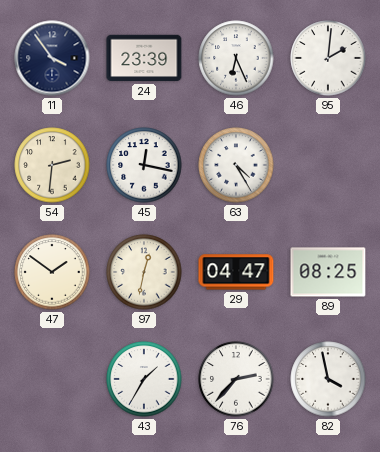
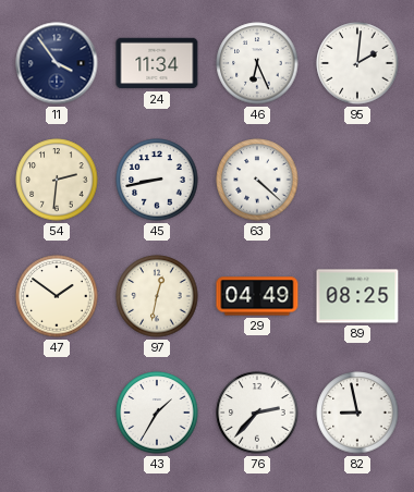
24: 23:39 -> 11:34 (157, 63)
45: 12:17 -> 8:43 (157, 180)
63: 4:25 -> 4:22 (257, 180)
29: 04:47 -> 04:49 (257, 296)
82: 3:58 -> 8:58 (357, 413)
